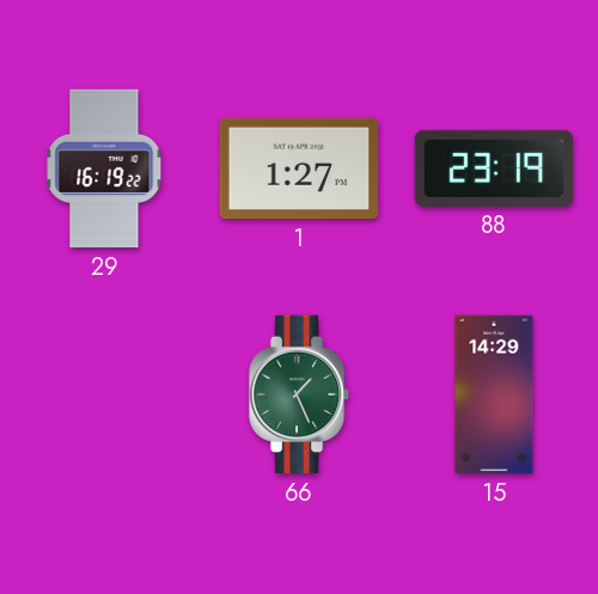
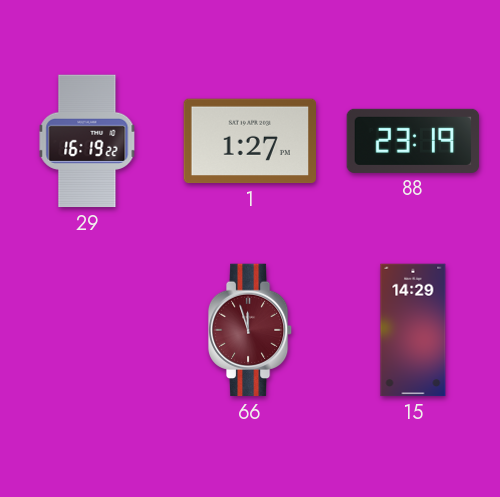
66: 1:26 -> 11:57 (250, 330)
66 dial: green -> burgundy (250, 330)
